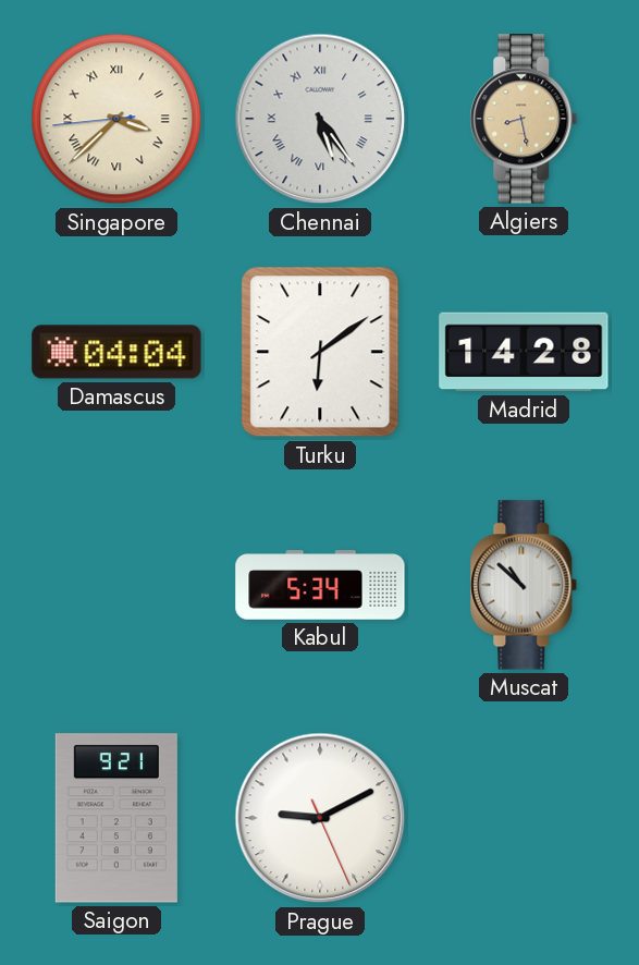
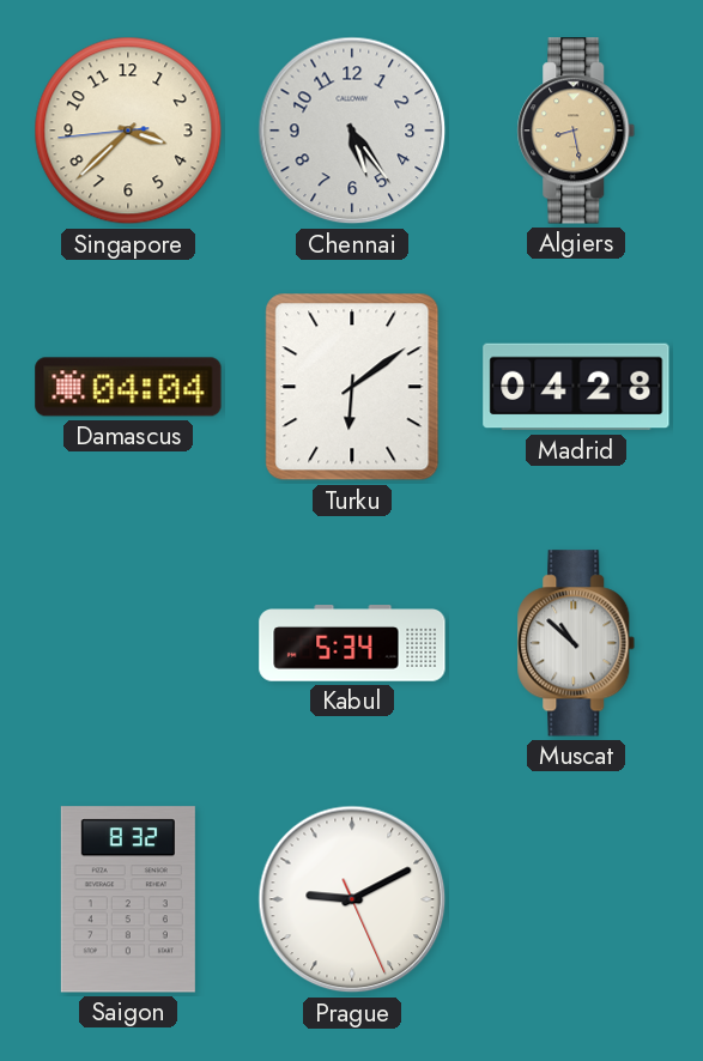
Singapore numerals: Roman -> Arabic (128, 131)
Chennai numerals: Roman -> Arabic (352, 131)
Madrid: 14:28 -> 04:28 (576, 387)
Saigon: 9:21 -> 8:32 (128, 899)
